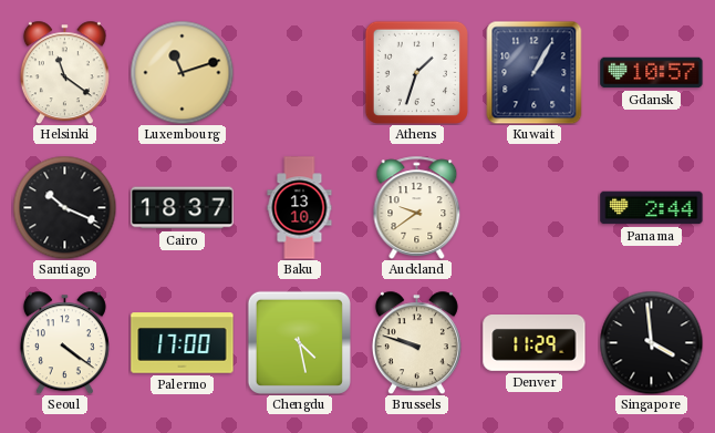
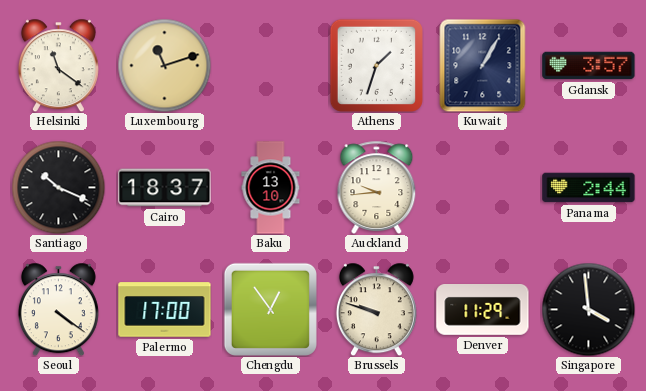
Gdansk: 10:57 -> 3:57 (589, 66)
Auckland: 9:39 -> 9:44 (377, 187)
Chengdu: 4:28 -> 12:54 (270, 309)
